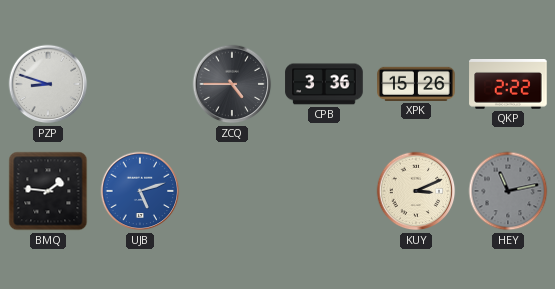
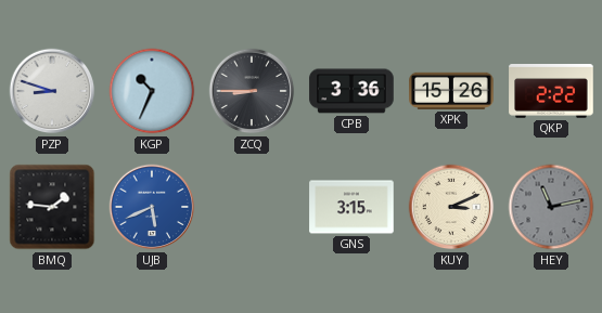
KGP: none -> 10:34 (152, 91)
ZCQ: 4:45 -> 8:45 (252, 91)
UJB: 5:12 -> 5:41 (152, 207)
GNS: none -> 3:15 (351, 207)
